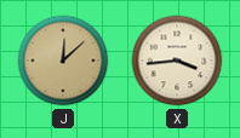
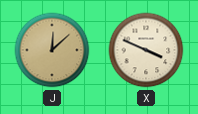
X: 3:44 -> 3:49 (146, 50)
